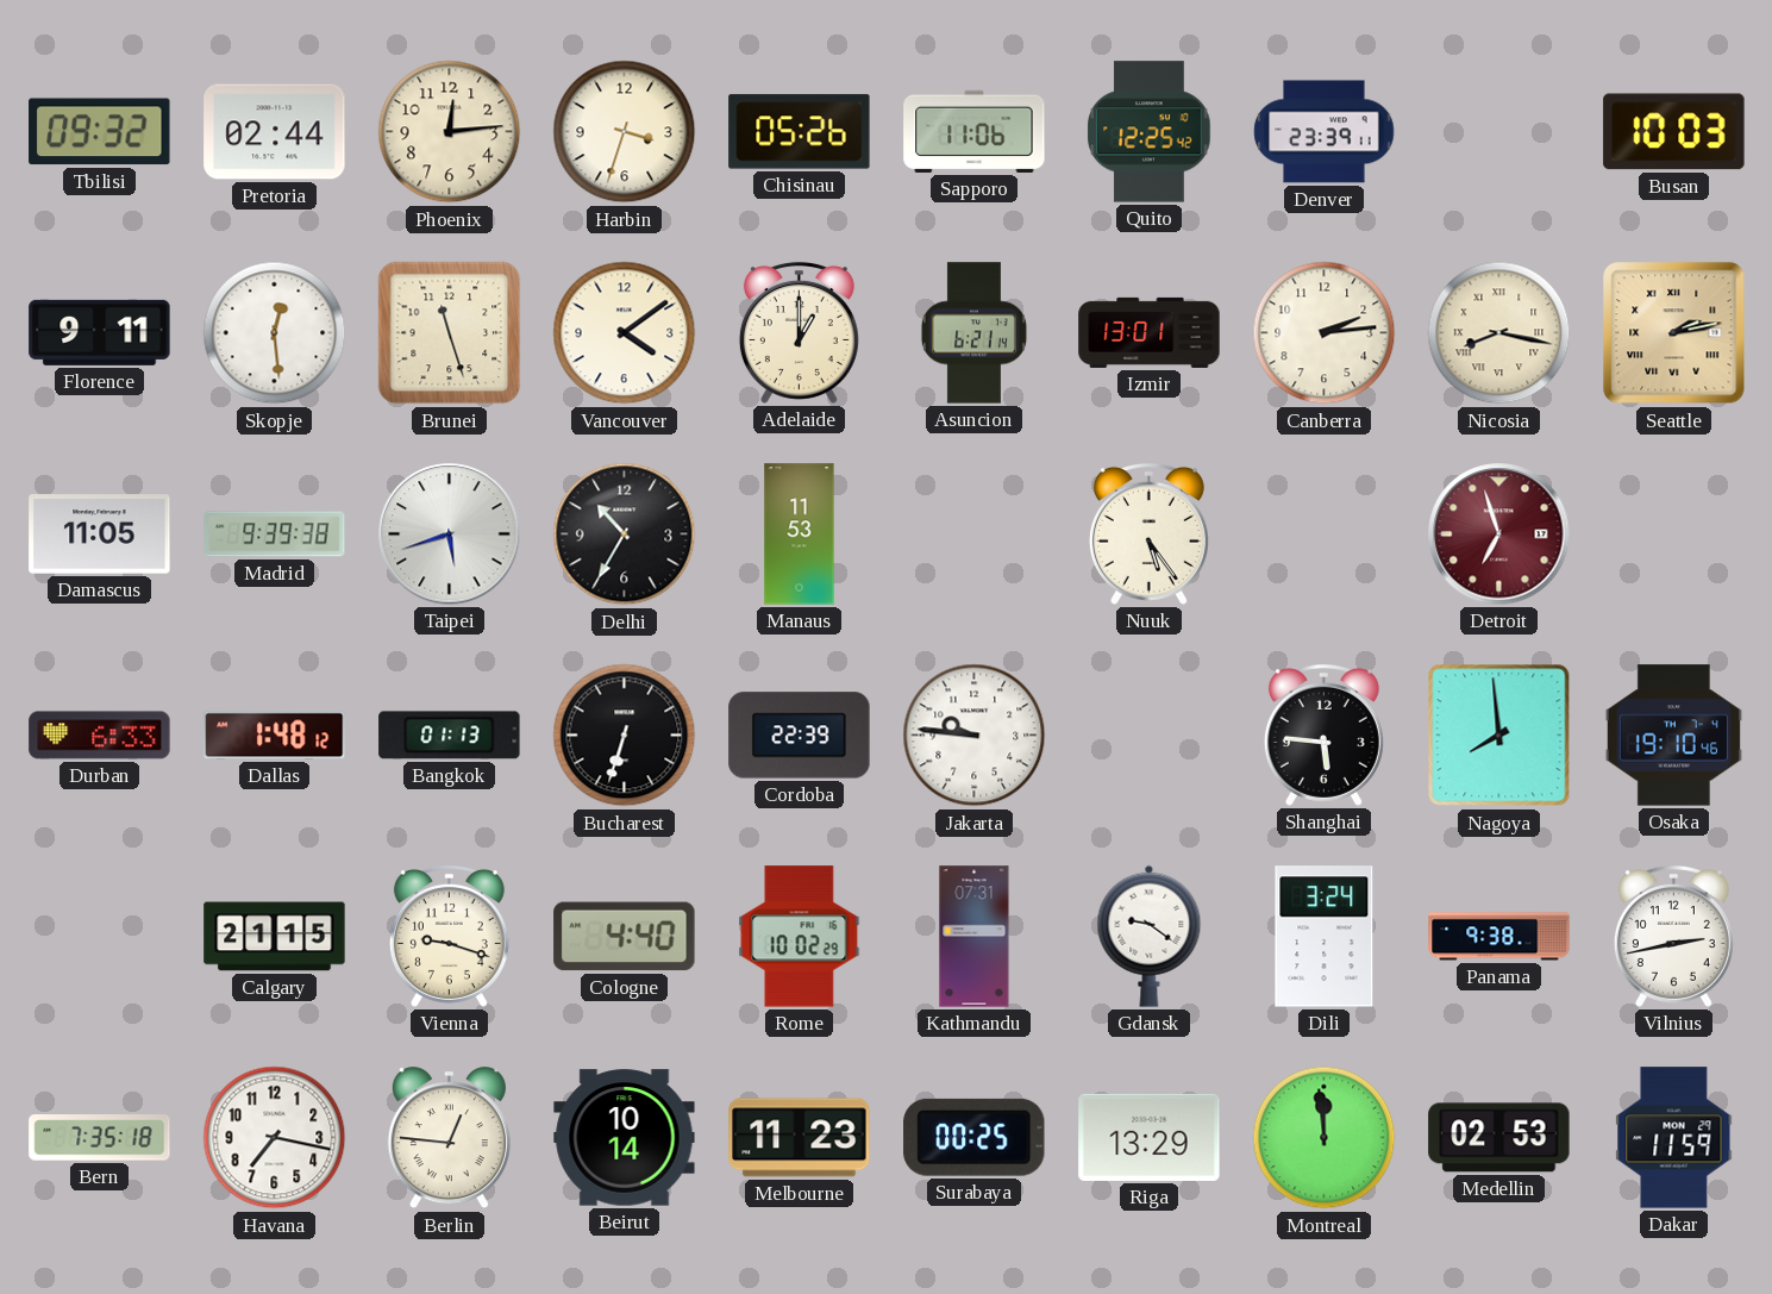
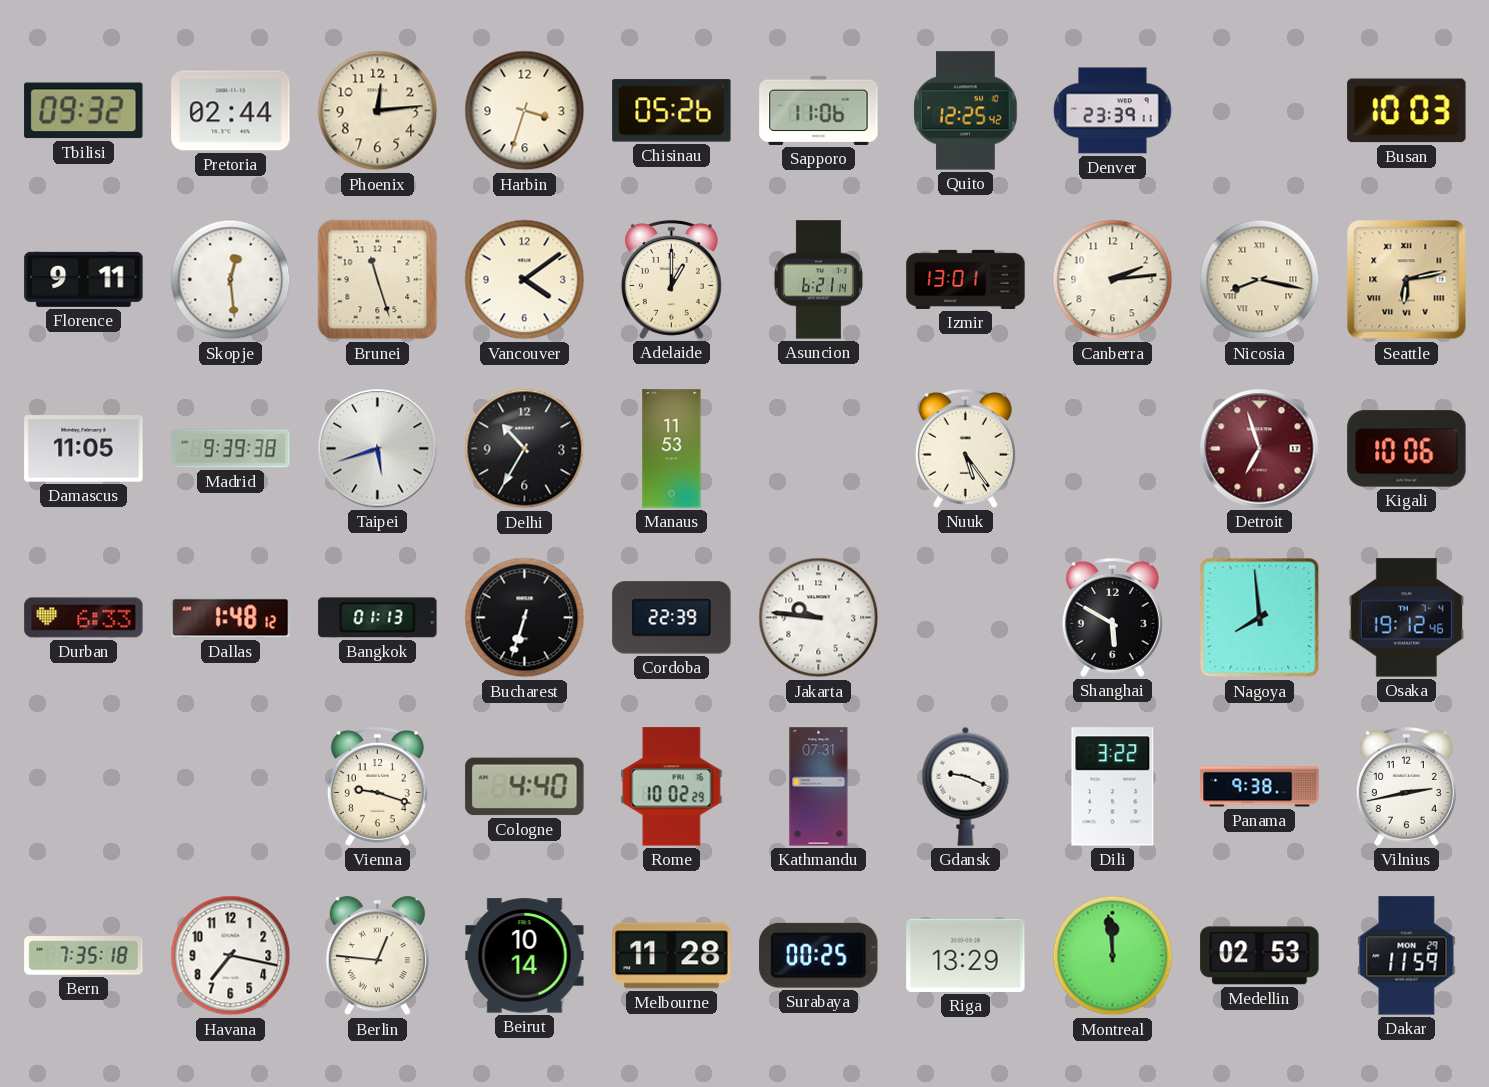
Seattle: 2:13 -> 6:13 (1407, 280)
Kigali: none -> 10:06 (1407, 449)
Shanghai: 5:46 -> 5:50 (1112, 617)
Osaka: 19:10 -> 19:12 (1406, 618)
Calgary: 21:15 -> none (275, 937)
Gdansk: 9:21 -> 9:19 (966, 786)
Dili: 3:24 -> 3:22 (1113, 787)
Melbourne: 11:23 -> 11:28 (672, 956)
